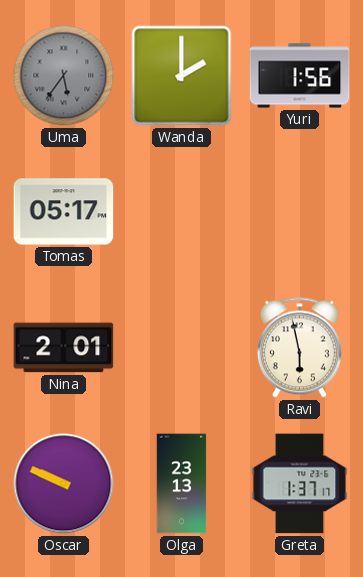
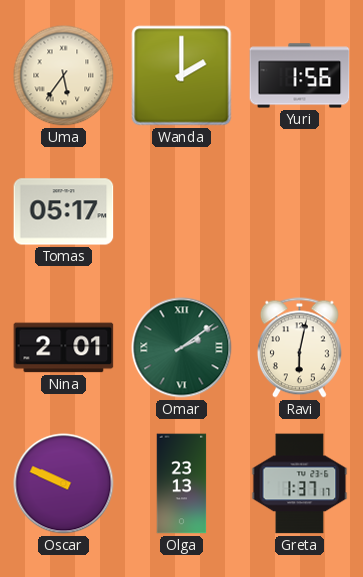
Uma dial: grey -> cream (64, 76)
Omar: none -> 2:09 (182, 348)
Ravi: 5:58 -> 6:02 (299, 348)
